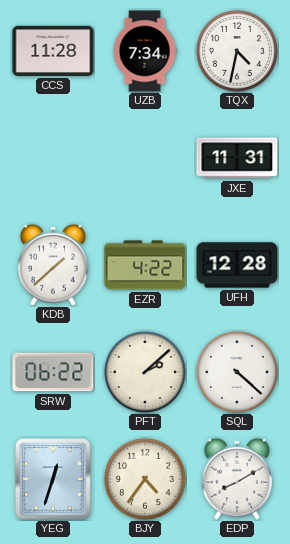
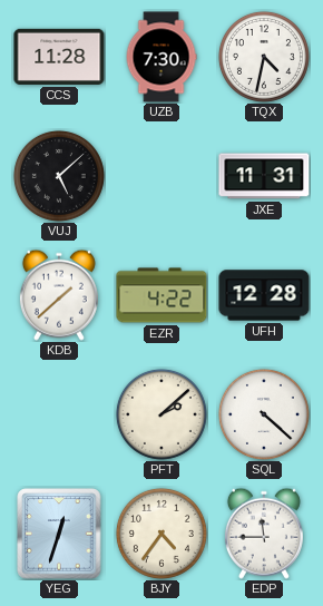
UZB: 7:34 -> 7:30 (161, 57)
VUJ: none -> 5:08 (59, 176)
SRW: 06:22 -> none (53, 372)
EDP: 8:10 -> 11:45 (264, 534)
